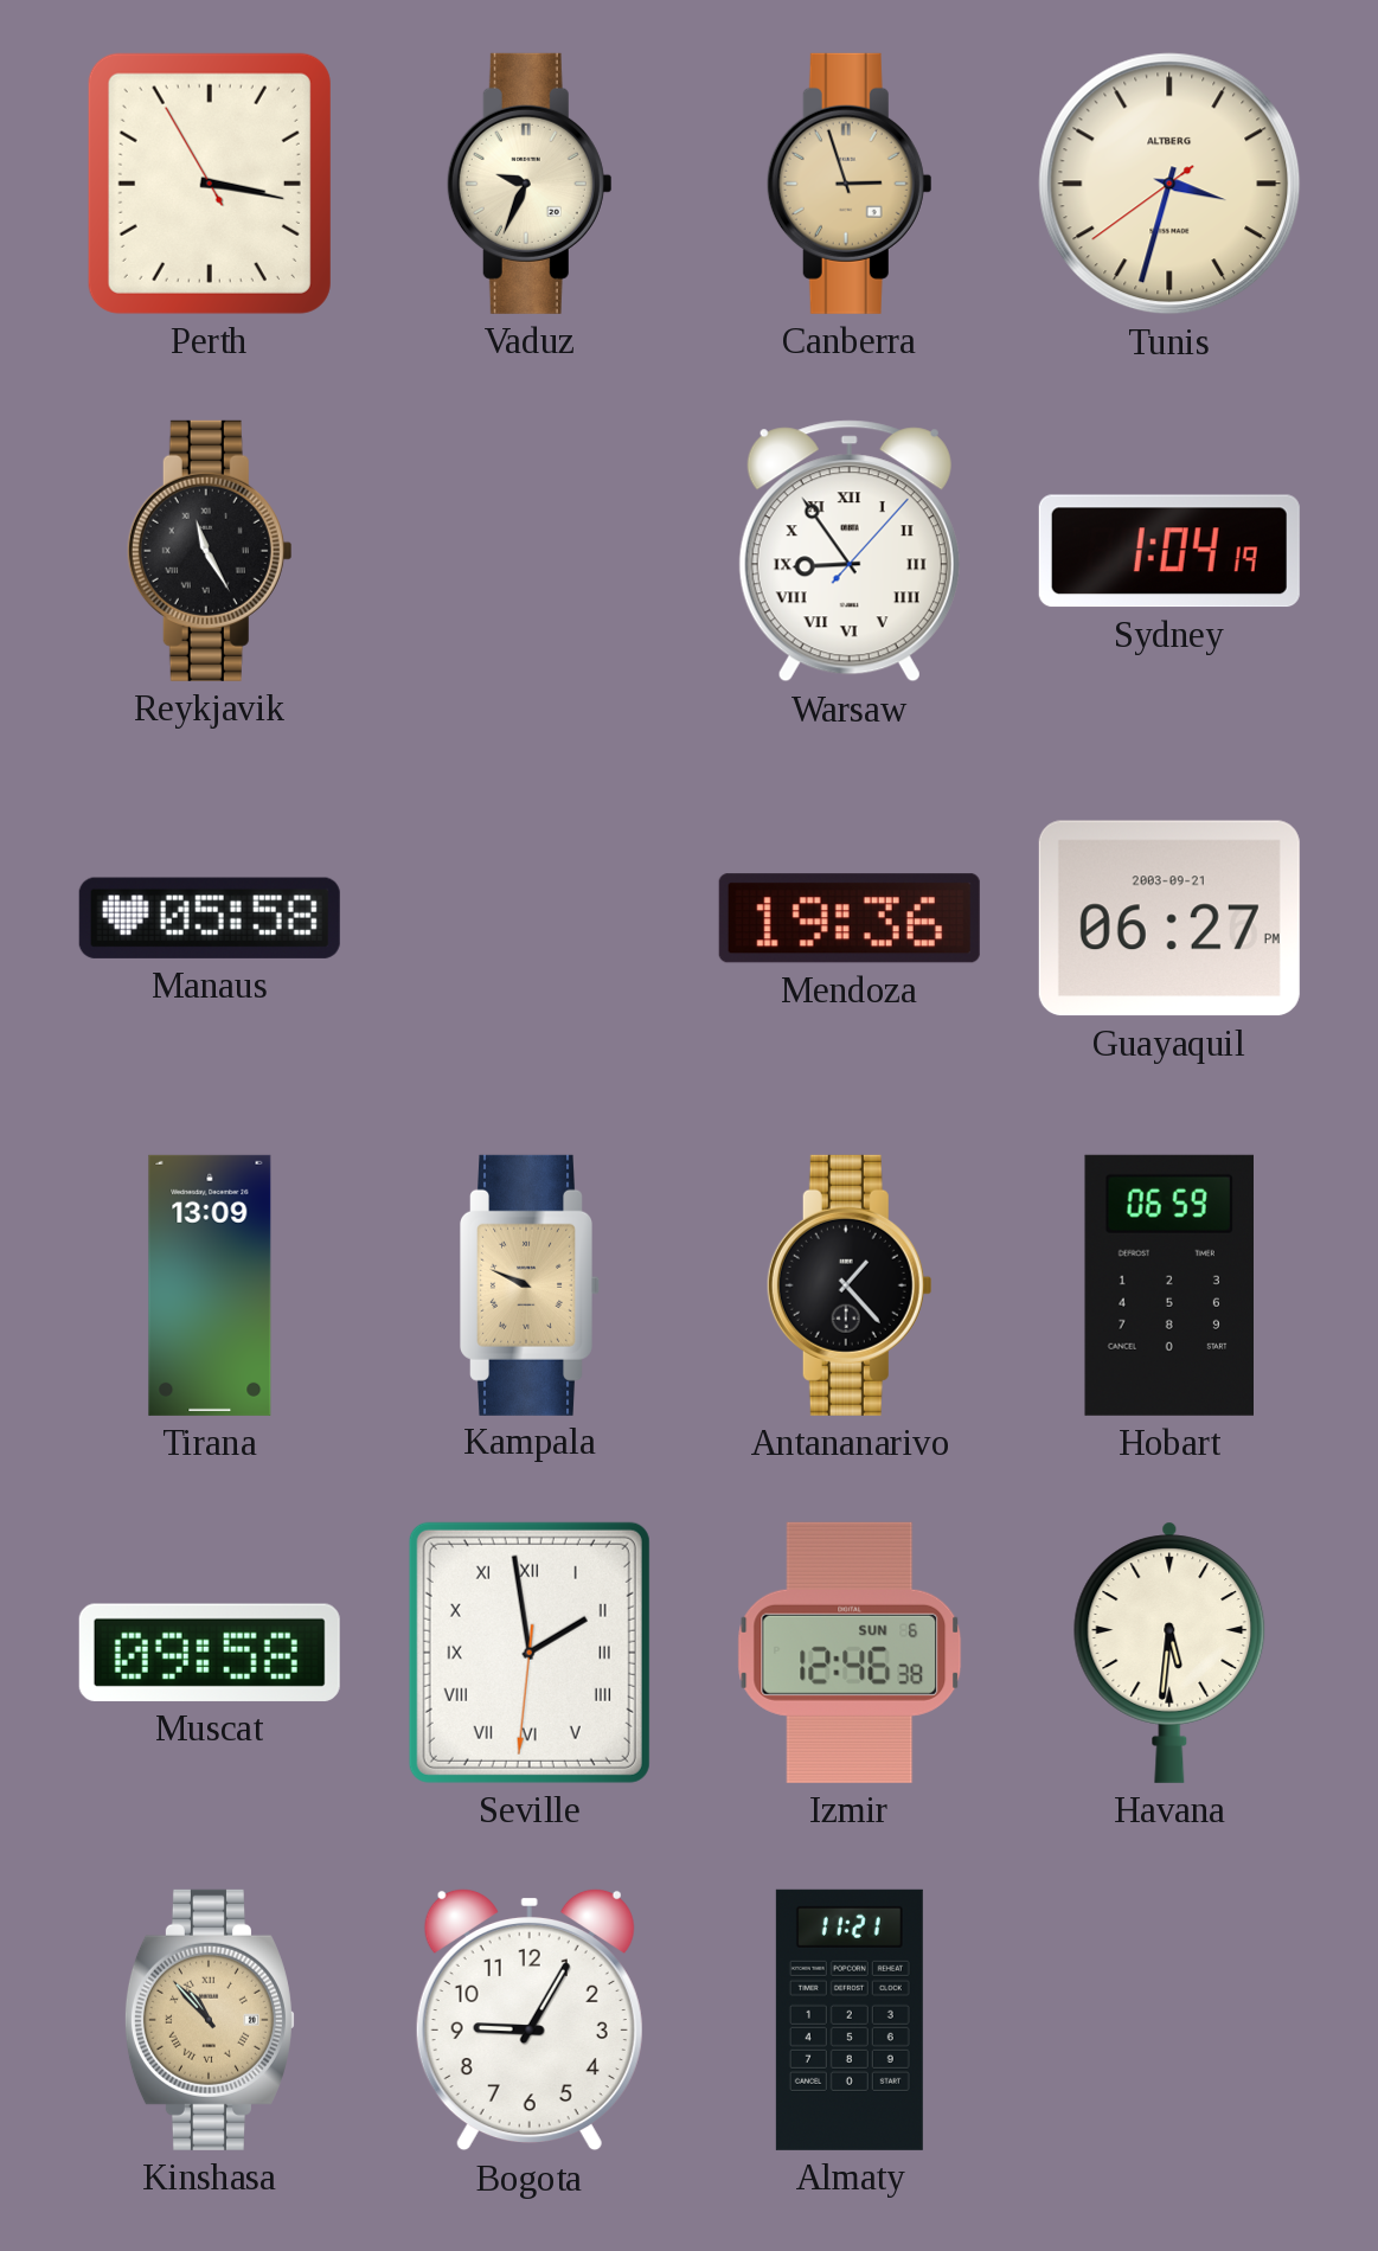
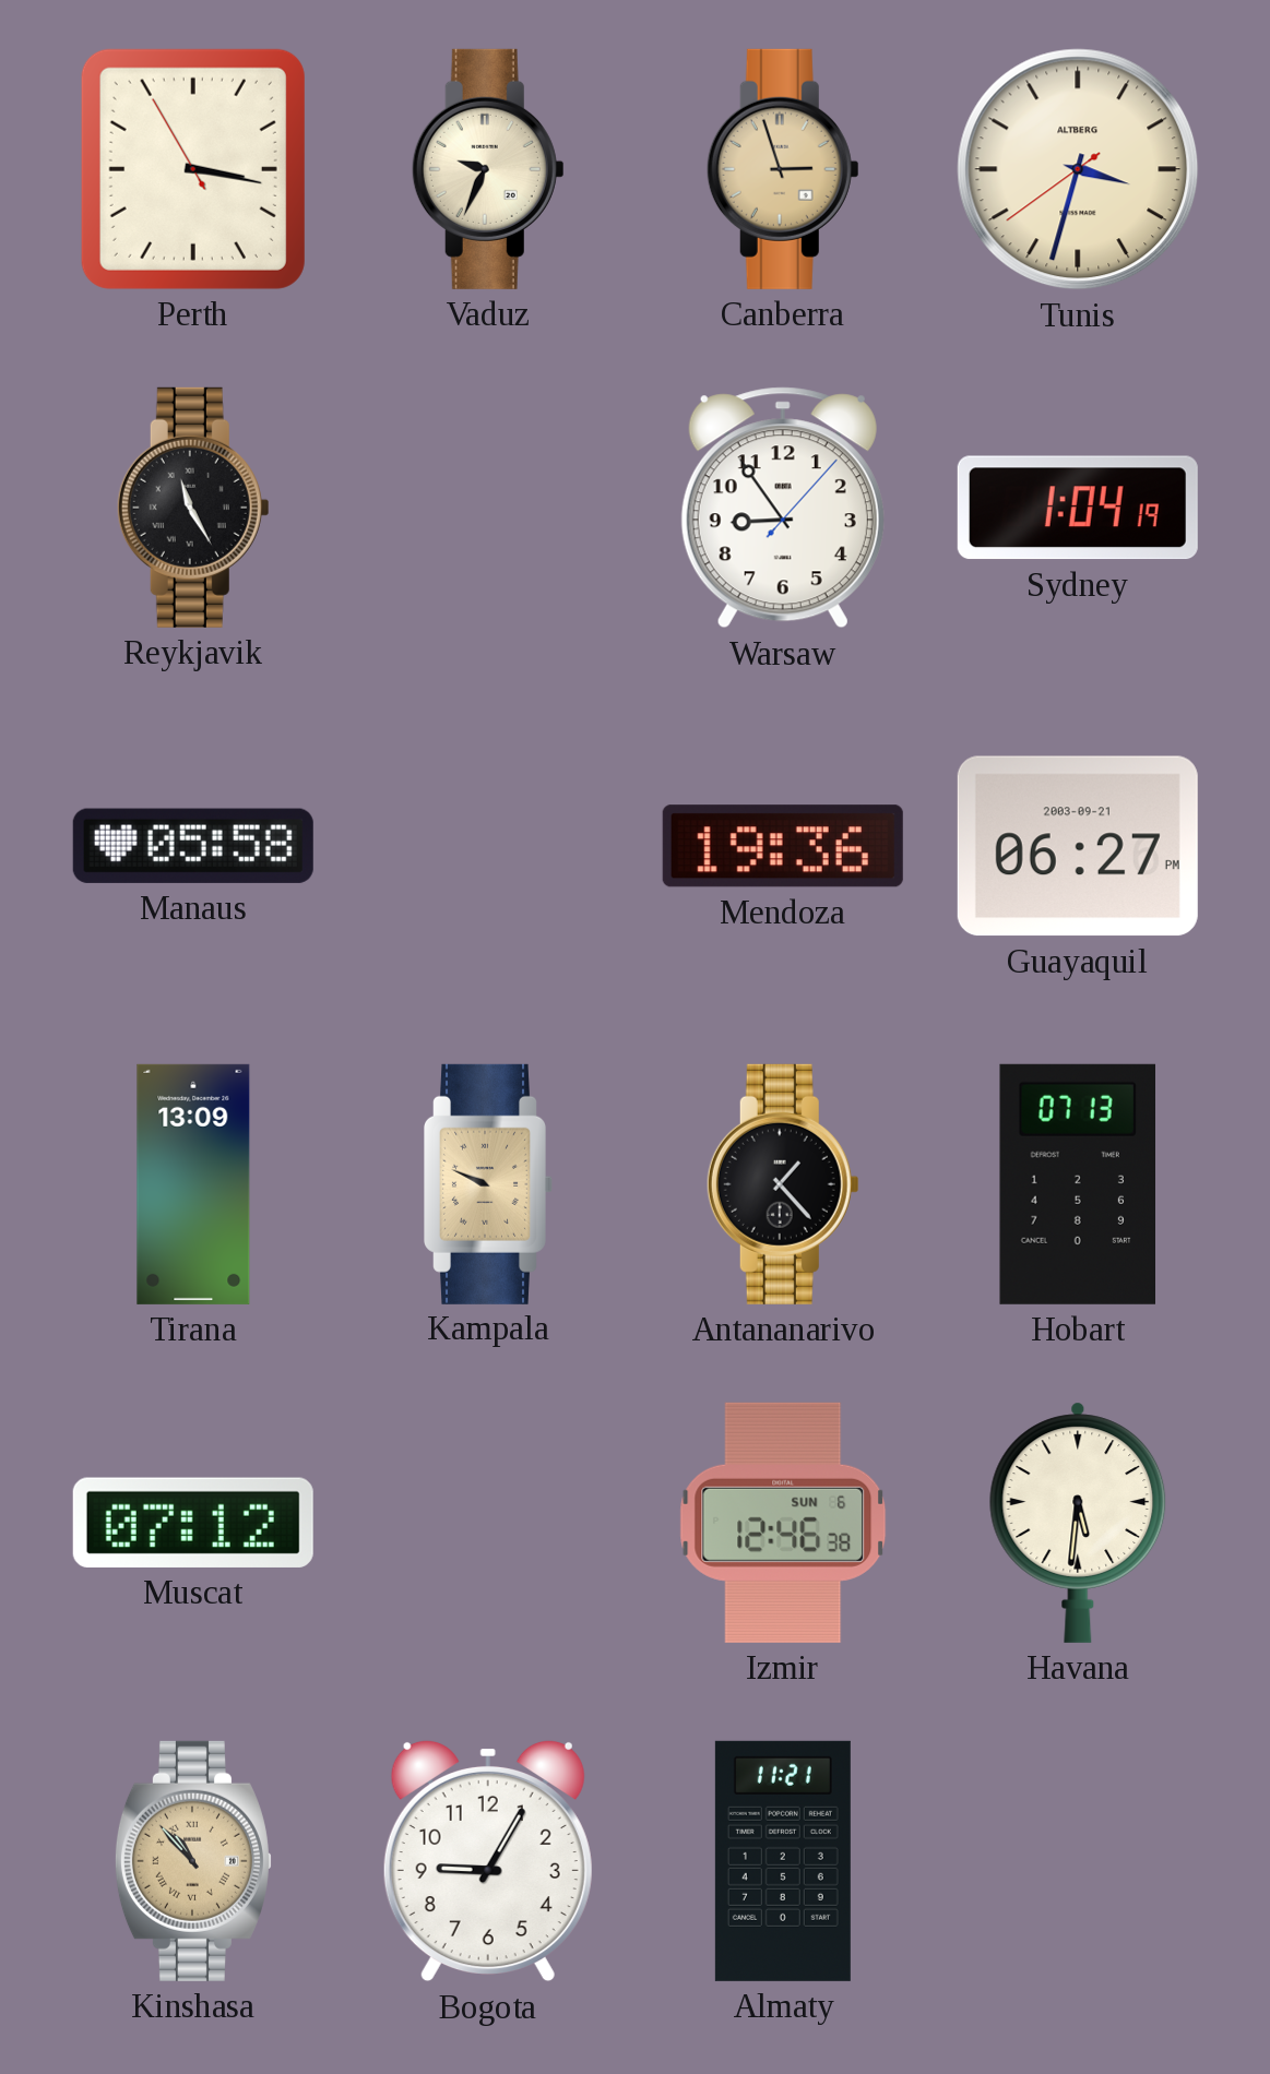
Warsaw numerals: Roman -> Arabic (783, 508)
Hobart: 06:59 -> 07:13 (1077, 1184)
Muscat: 09:58 -> 07:12 (193, 1523)
Seville: 1:58 -> none (530, 1653)
